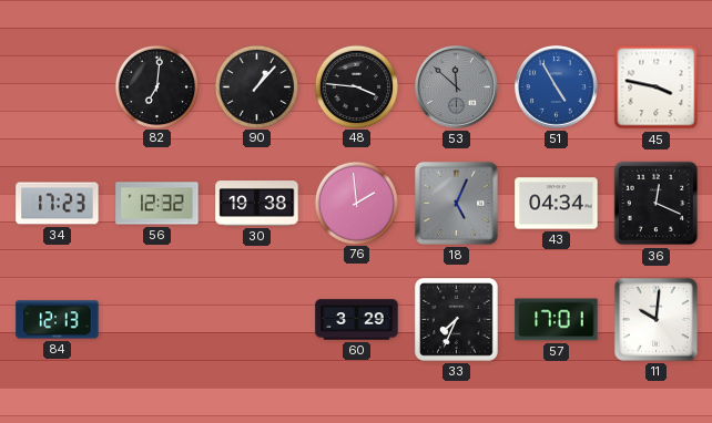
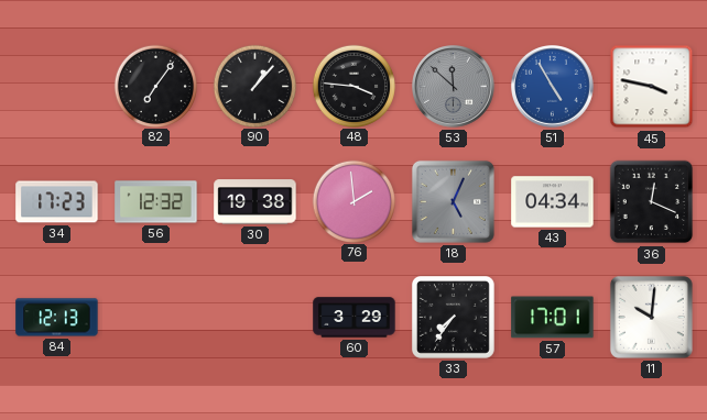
82: 7:01 -> 7:06 (155, 86)
33: 7:34 -> 7:36 (453, 317)
